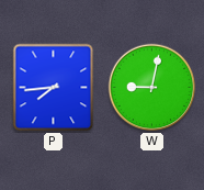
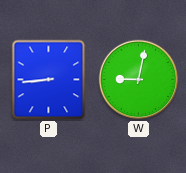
P: 7:44 -> 8:44 (49, 80)
